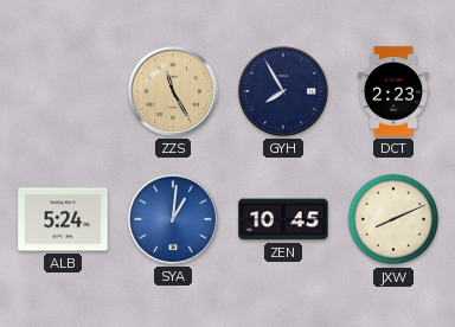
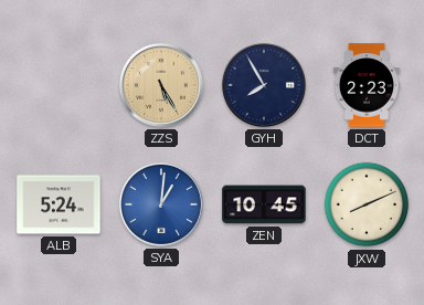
ZZS: 11:25 -> 5:25 (161, 85)
